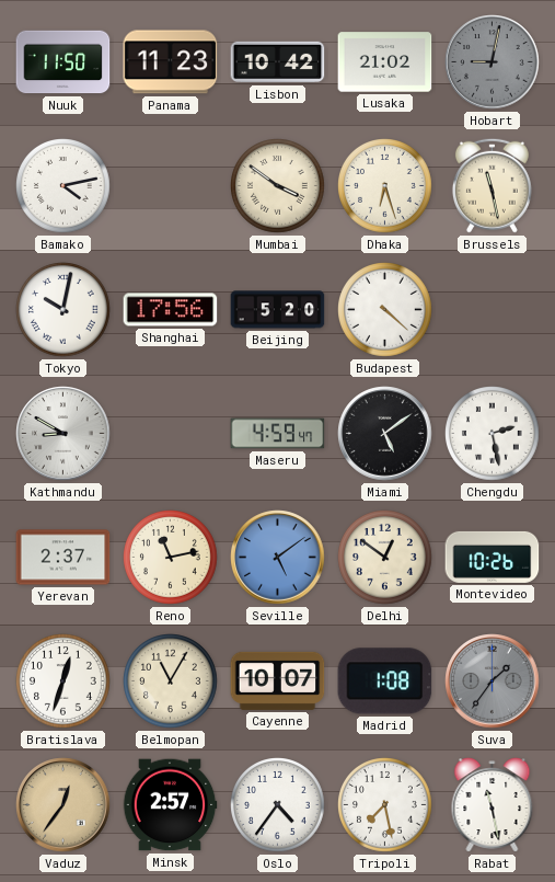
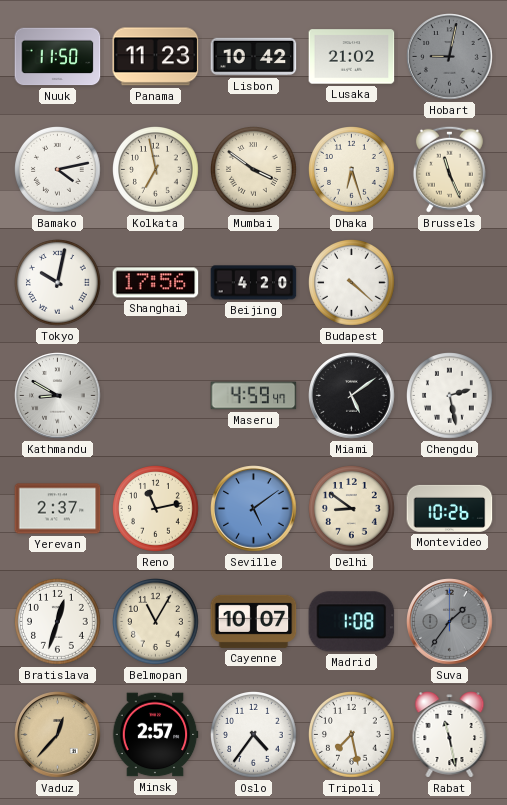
Kolkata: none -> 6:58 (156, 170)
Brussels: 11:28 -> 11:26 (449, 169)
Beijing: 5:20 -> 4:20 (254, 283)
Delhi: 12:51 -> 8:51 (352, 509)
Vaduz: 12:36 -> 12:37 (58, 735)
